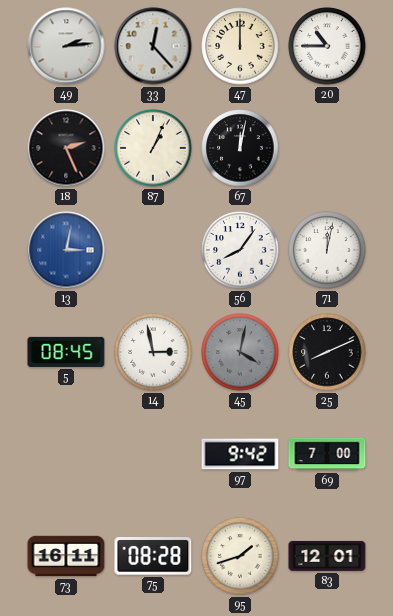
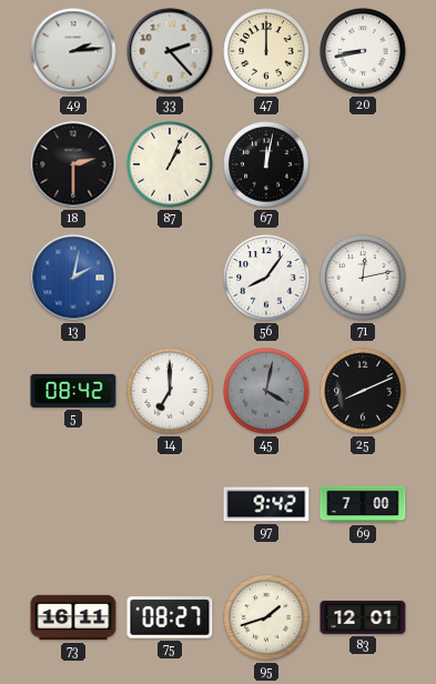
33: 12:23 -> 2:23 (170, 51)
20: 10:45 -> 8:43 (363, 51)
18: 2:26 -> 2:30 (73, 164)
13: 3:02 -> 2:02 (73, 278)
71: 12:02 -> 12:13 (363, 278)
5: 08:45 -> 08:42 (73, 391)
14: 2:58 -> 7:00 (170, 391)
75: 08:28 -> 08:27 (170, 617)
